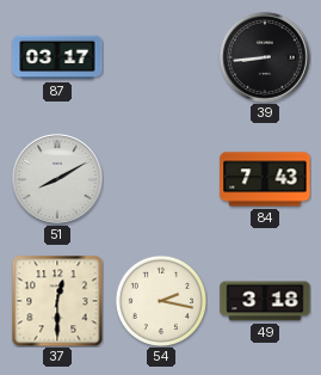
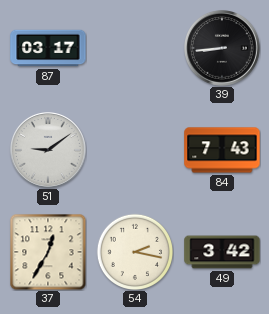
51: 8:10 -> 9:09 (49, 151)
37: 12:30 -> 12:35 (48, 252)
49: 3:18 -> 3:42 (222, 252)
